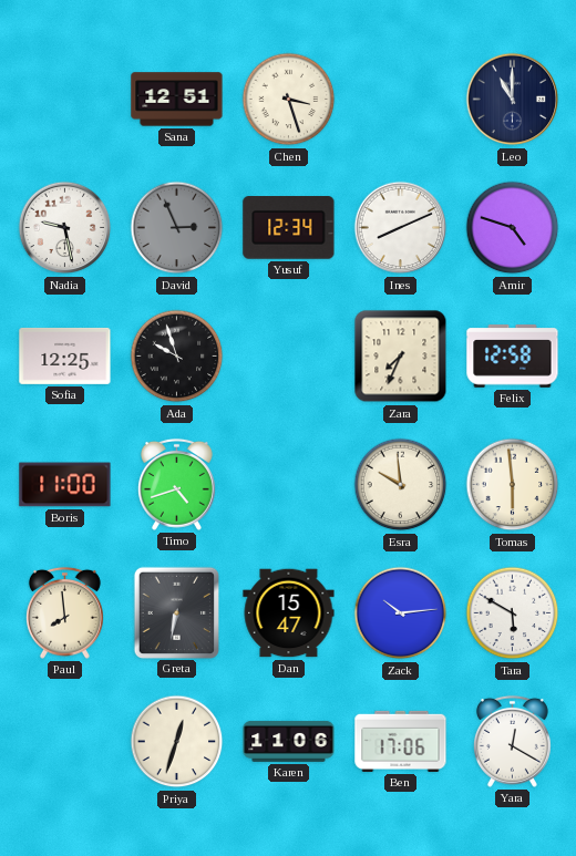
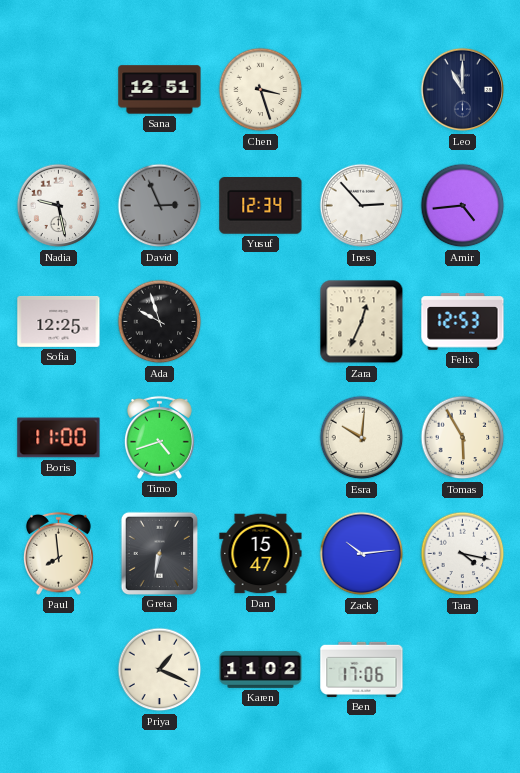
Ines: 8:11 -> 2:53 (362, 206)
Amir: 4:48 -> 4:44 (463, 206)
Zara: 7:34 -> 12:34 (362, 322)
Felix: 12:58 -> 12:53 (463, 322)
Esra: 9:59 -> 10:01 (362, 438)
Tomas: 5:59 -> 5:55 (463, 438)
Tara: 5:50 -> 4:17 (463, 554)
Priya: 12:33 -> 1:19 (160, 670)
Karen: 11:06 -> 11:02 (261, 669)
Yara: 12:20 -> none (512, 741)
